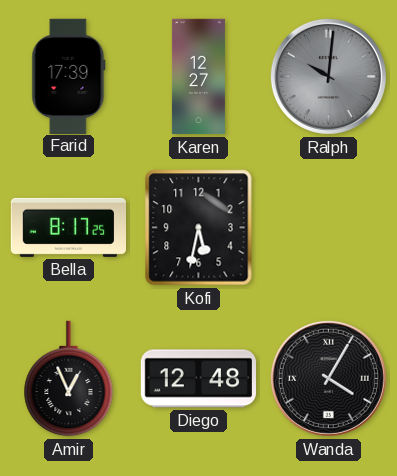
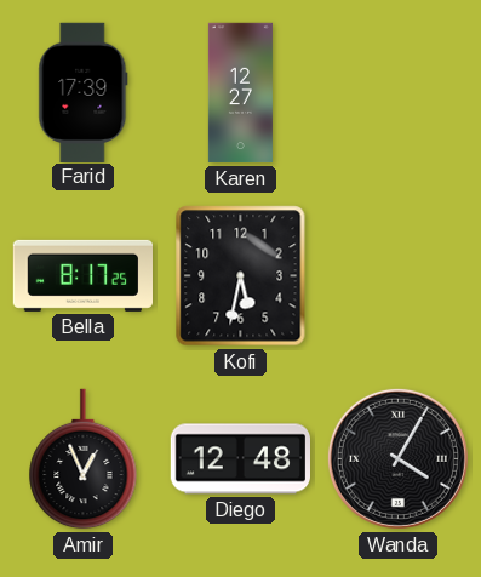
Ralph: 10:01 -> none (328, 76)
